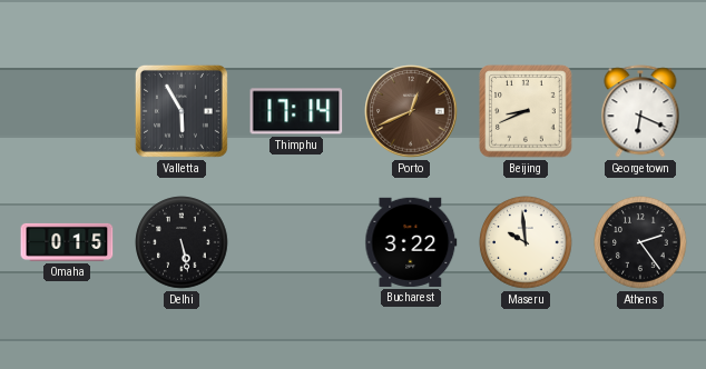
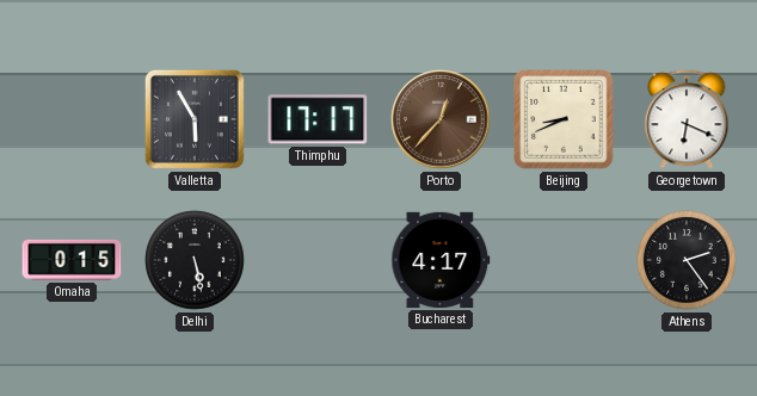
Thimphu: 17:14 -> 17:17 (318, 119)
Porto: 12:41 -> 12:37 (441, 119)
Bucharest: 3:22 -> 4:17 (441, 260)
Maseru: 9:59 -> none (526, 242)
